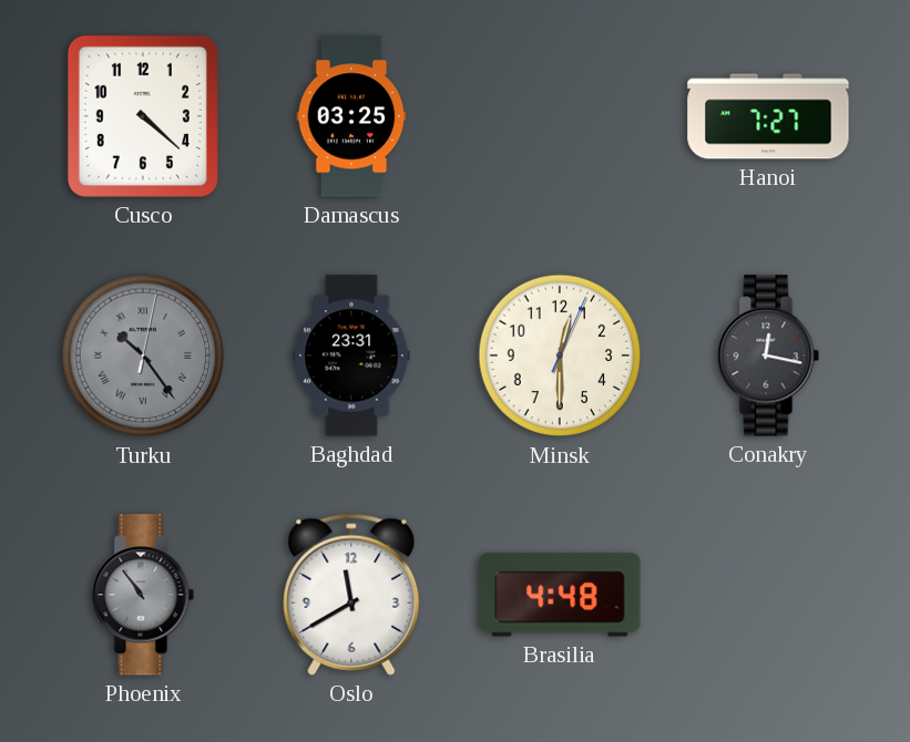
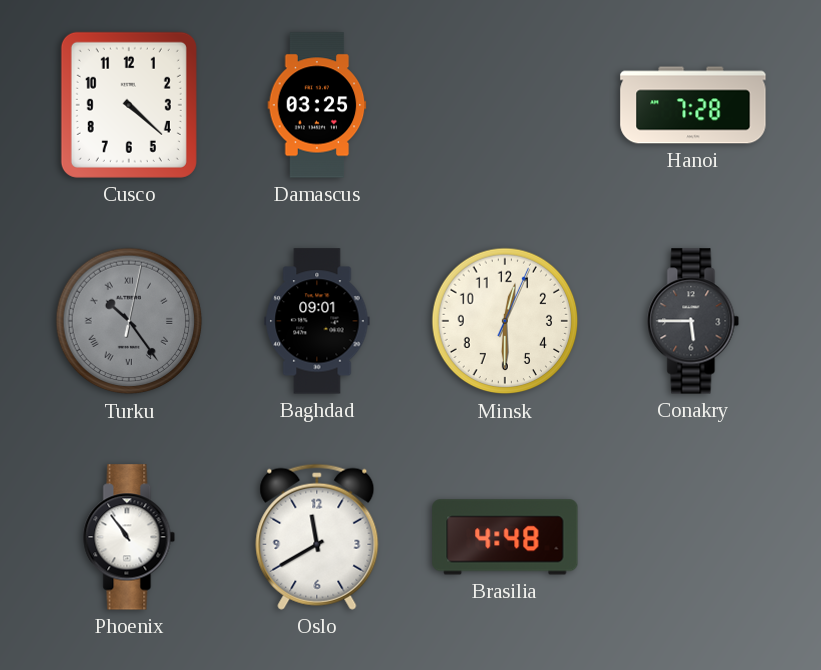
Hanoi: 7:27 -> 7:28 (693, 105)
Baghdad: 23:31 -> 09:01 (317, 321)
Conakry: 12:17 -> 5:45 (693, 321)
Phoenix dial: grey -> white (129, 537)
